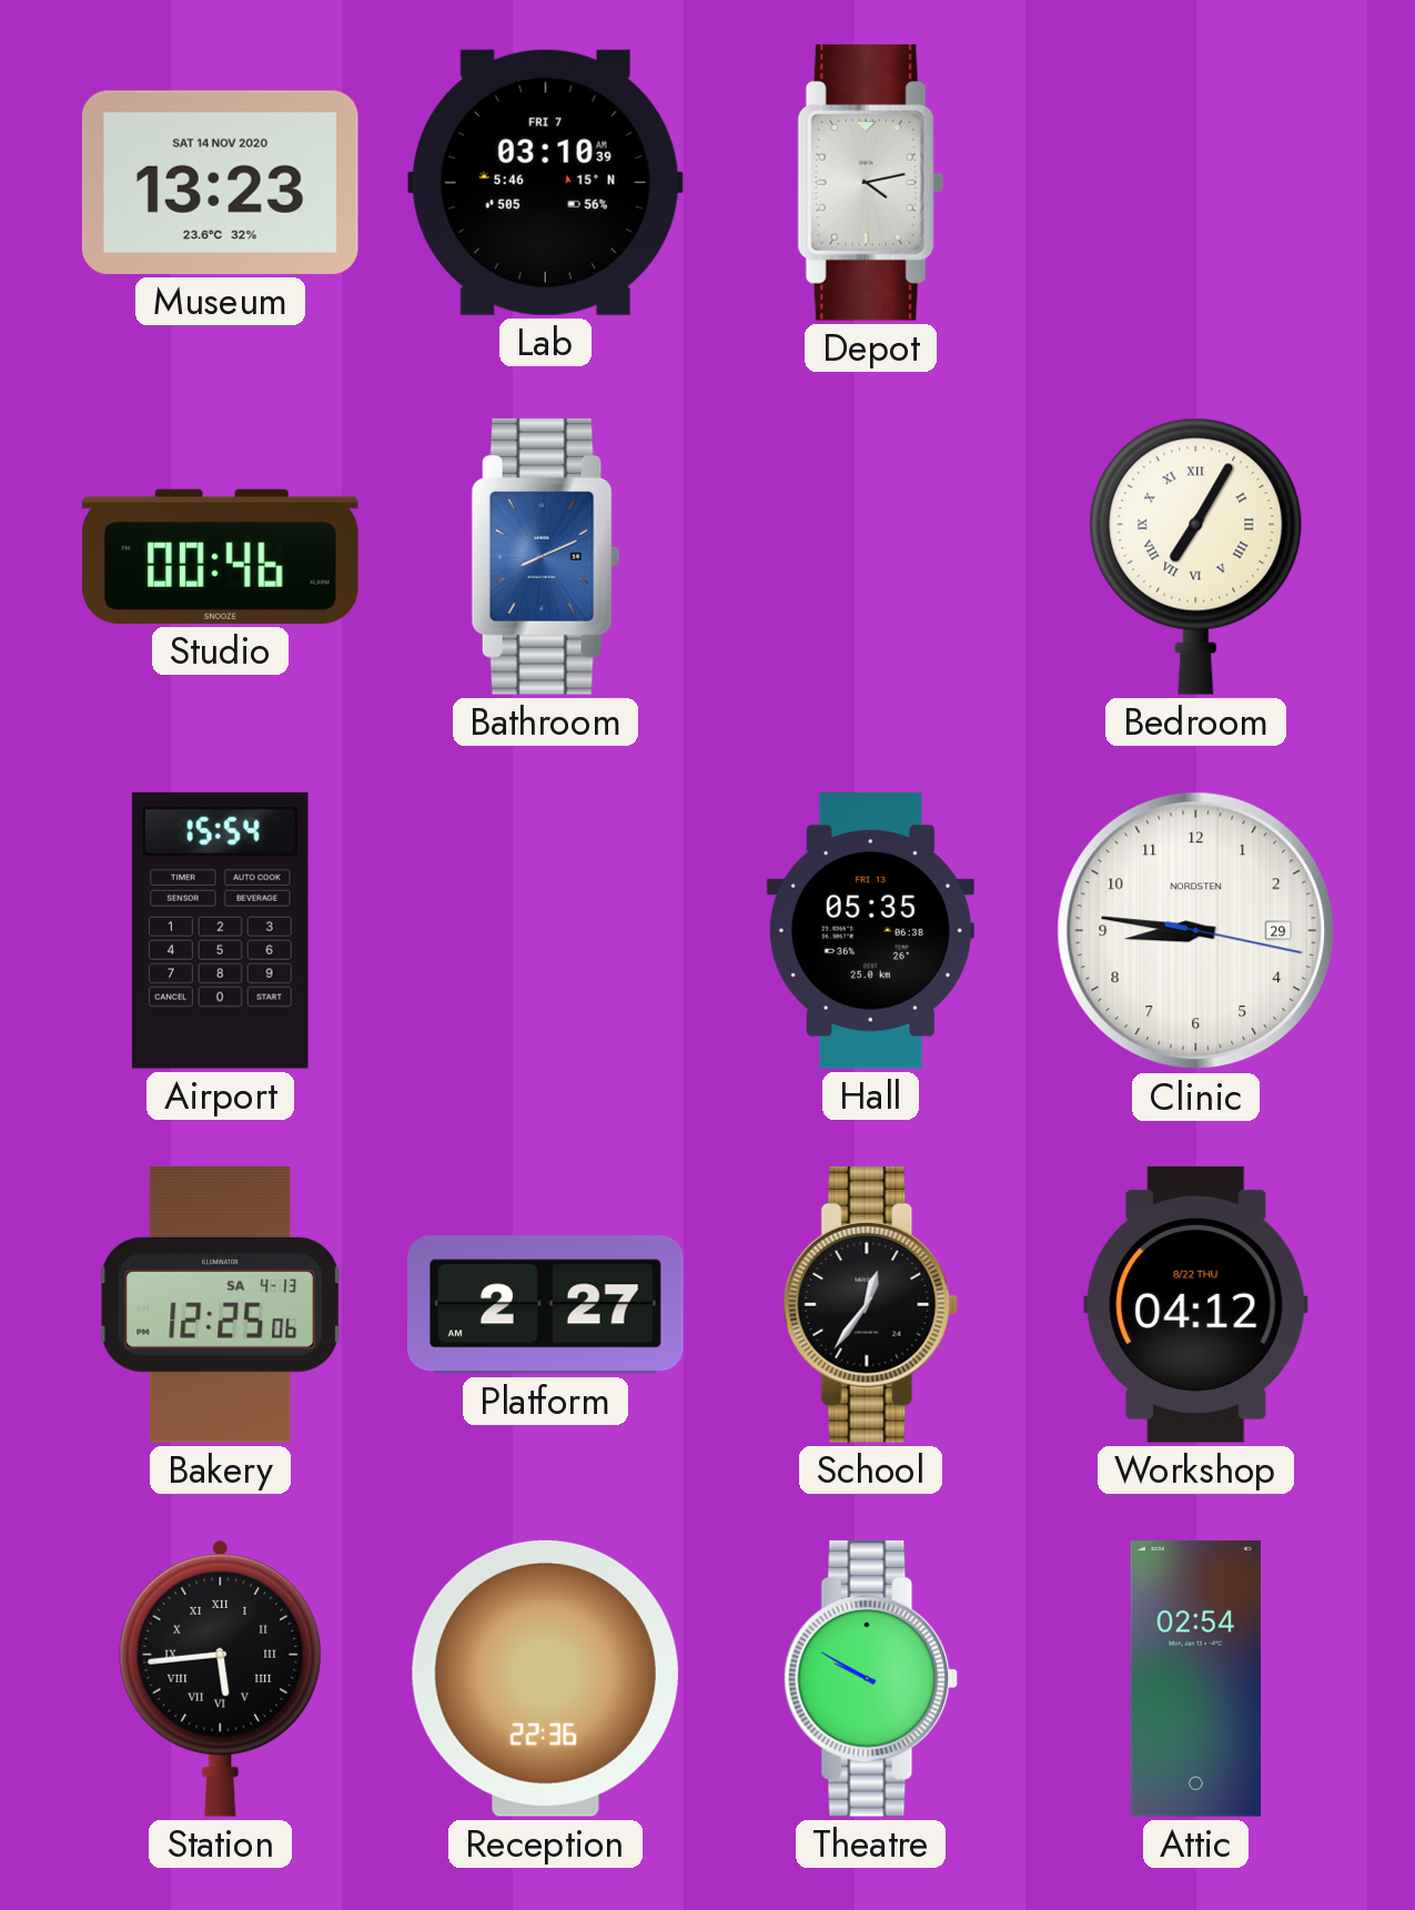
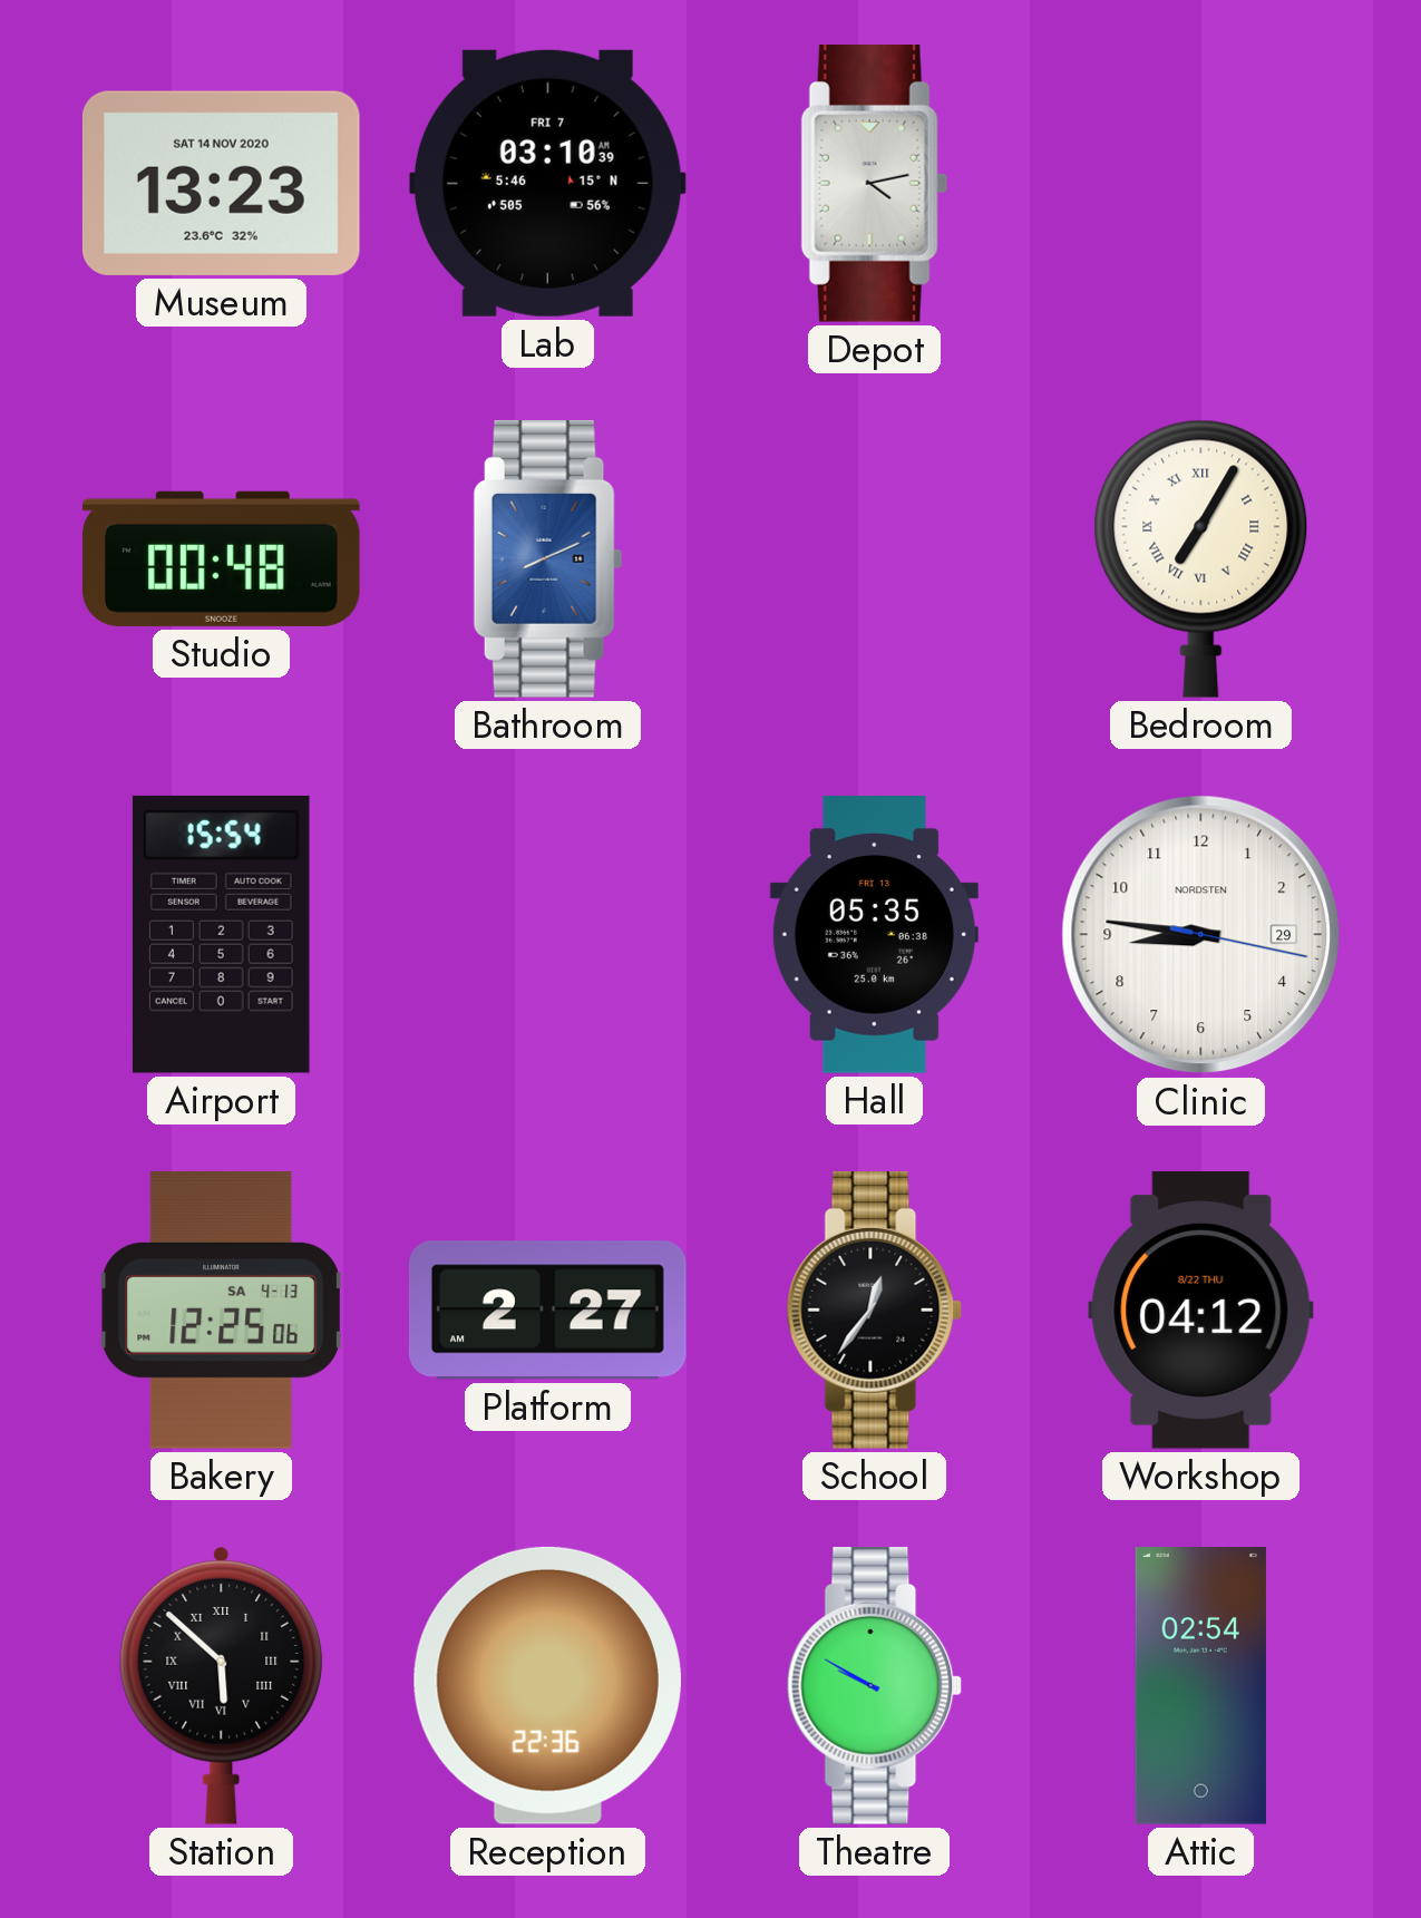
Studio: 00:46 -> 00:48 (222, 558)
Station: 5:44 -> 5:52 (222, 1685)
